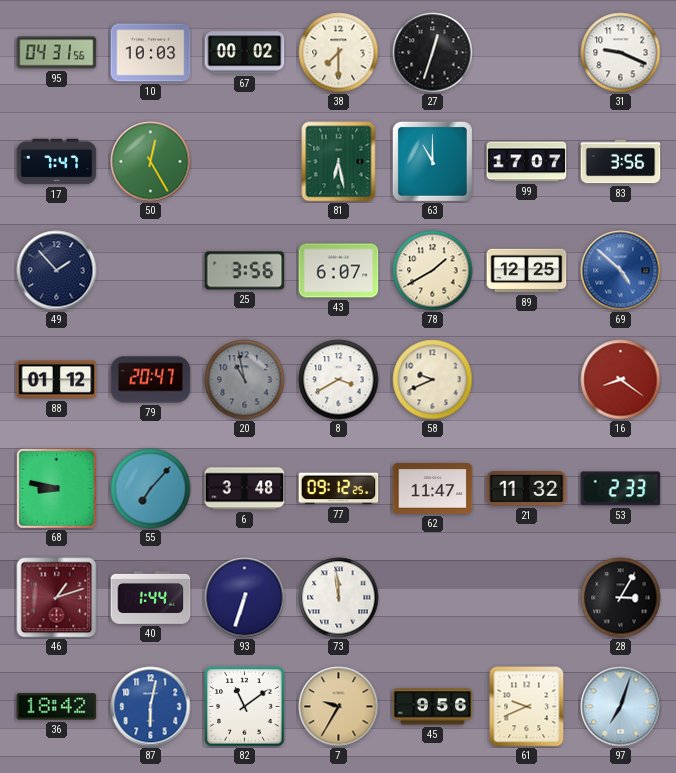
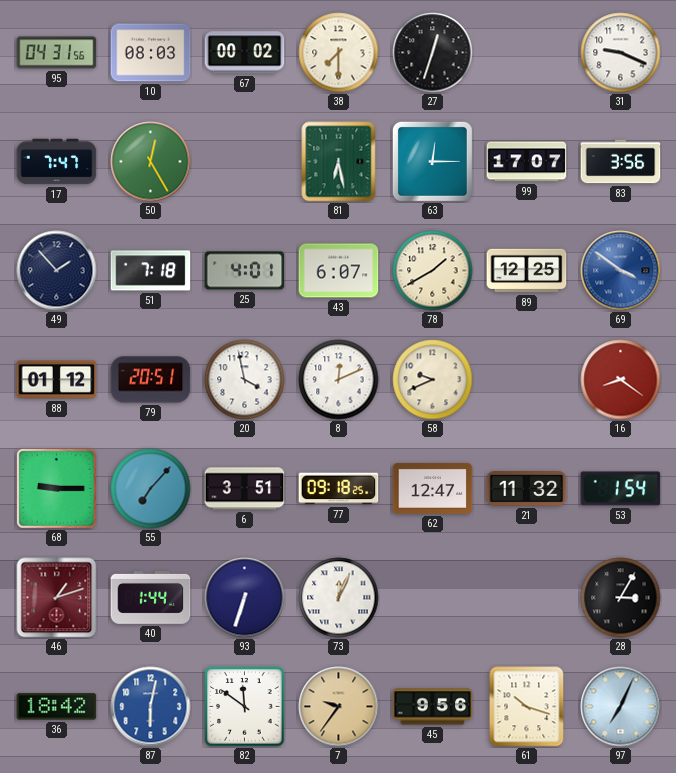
10: 10:03 -> 08:03 (151, 53)
63: 11:00 -> 12:15 (432, 161)
51: none -> 7:18 (151, 271)
25: 3:56 -> 4:01 (245, 271)
69: 4:52 -> 3:51 (621, 271)
79: 20:47 -> 20:51 (151, 380)
20: 10:58 -> 3:58 (245, 380)
20 dial: grey -> white (245, 380)
8: 3:40 -> 12:11 (339, 380)
68: 8:47 -> 9:15 (56, 488)
6: 3:48 -> 3:51 (245, 489)
77: 09:12 -> 09:18 (339, 489)
62: 11:47 -> 12:47 (433, 489)
53: 2:33 -> 1:54 (621, 489)
73: 11:59 -> 12:04 (339, 598)
82: 11:09 -> 11:51 (245, 707)
7: 9:35 -> 9:36 (339, 707)
61: 9:41 -> 10:18 (527, 707)
97: 7:03 -> 7:04 (621, 707)
